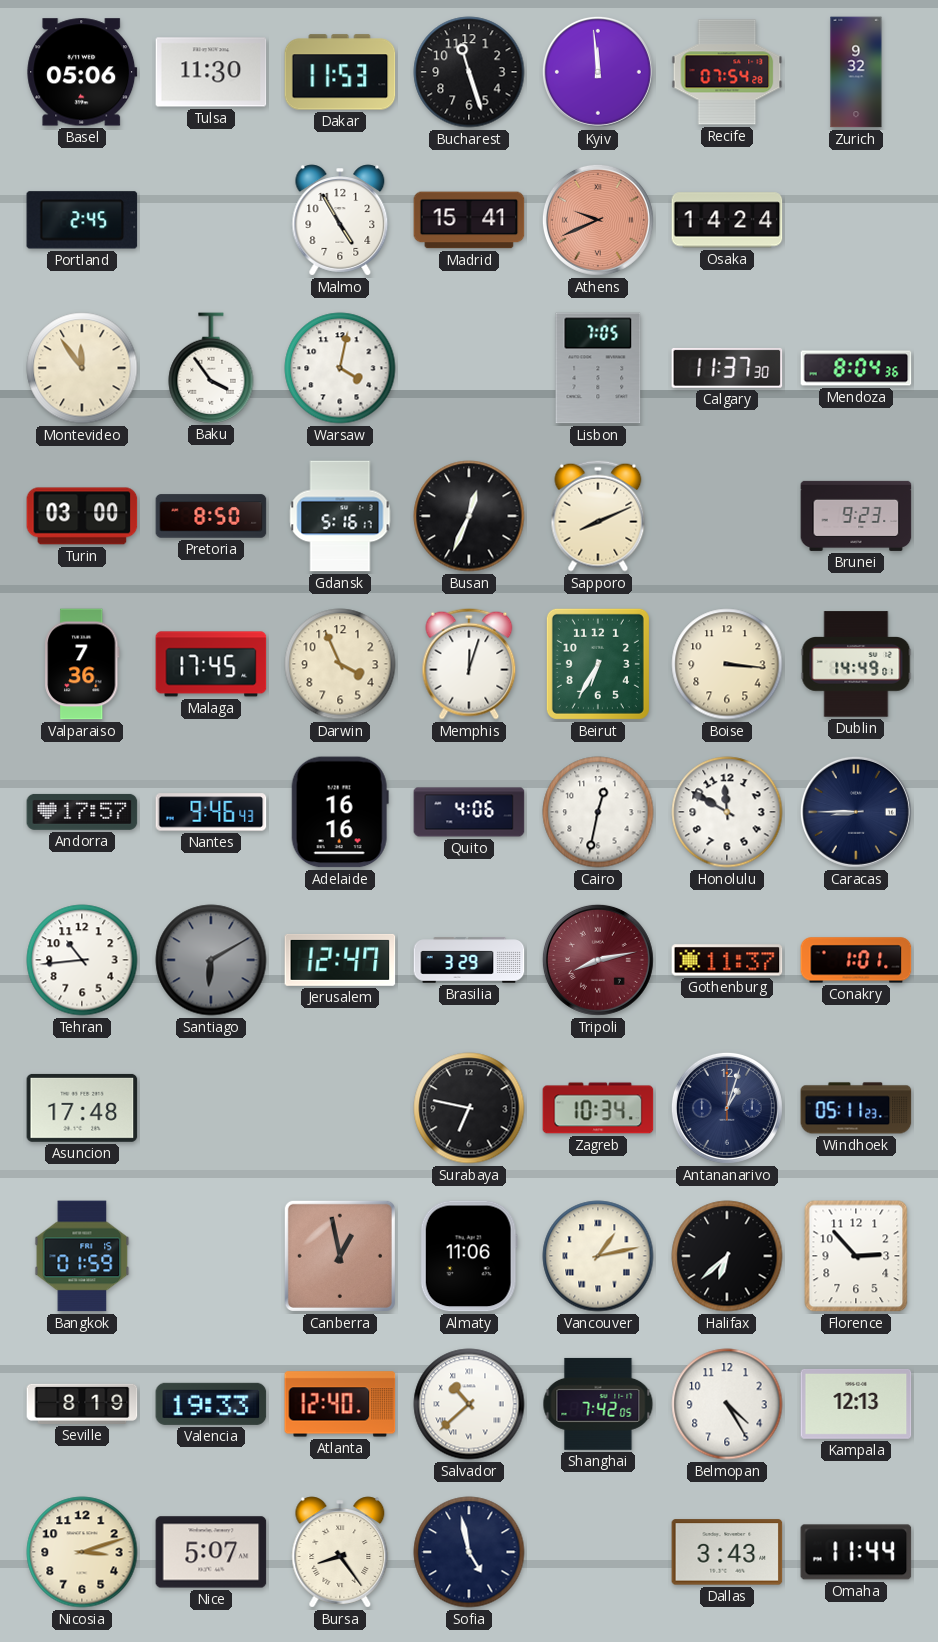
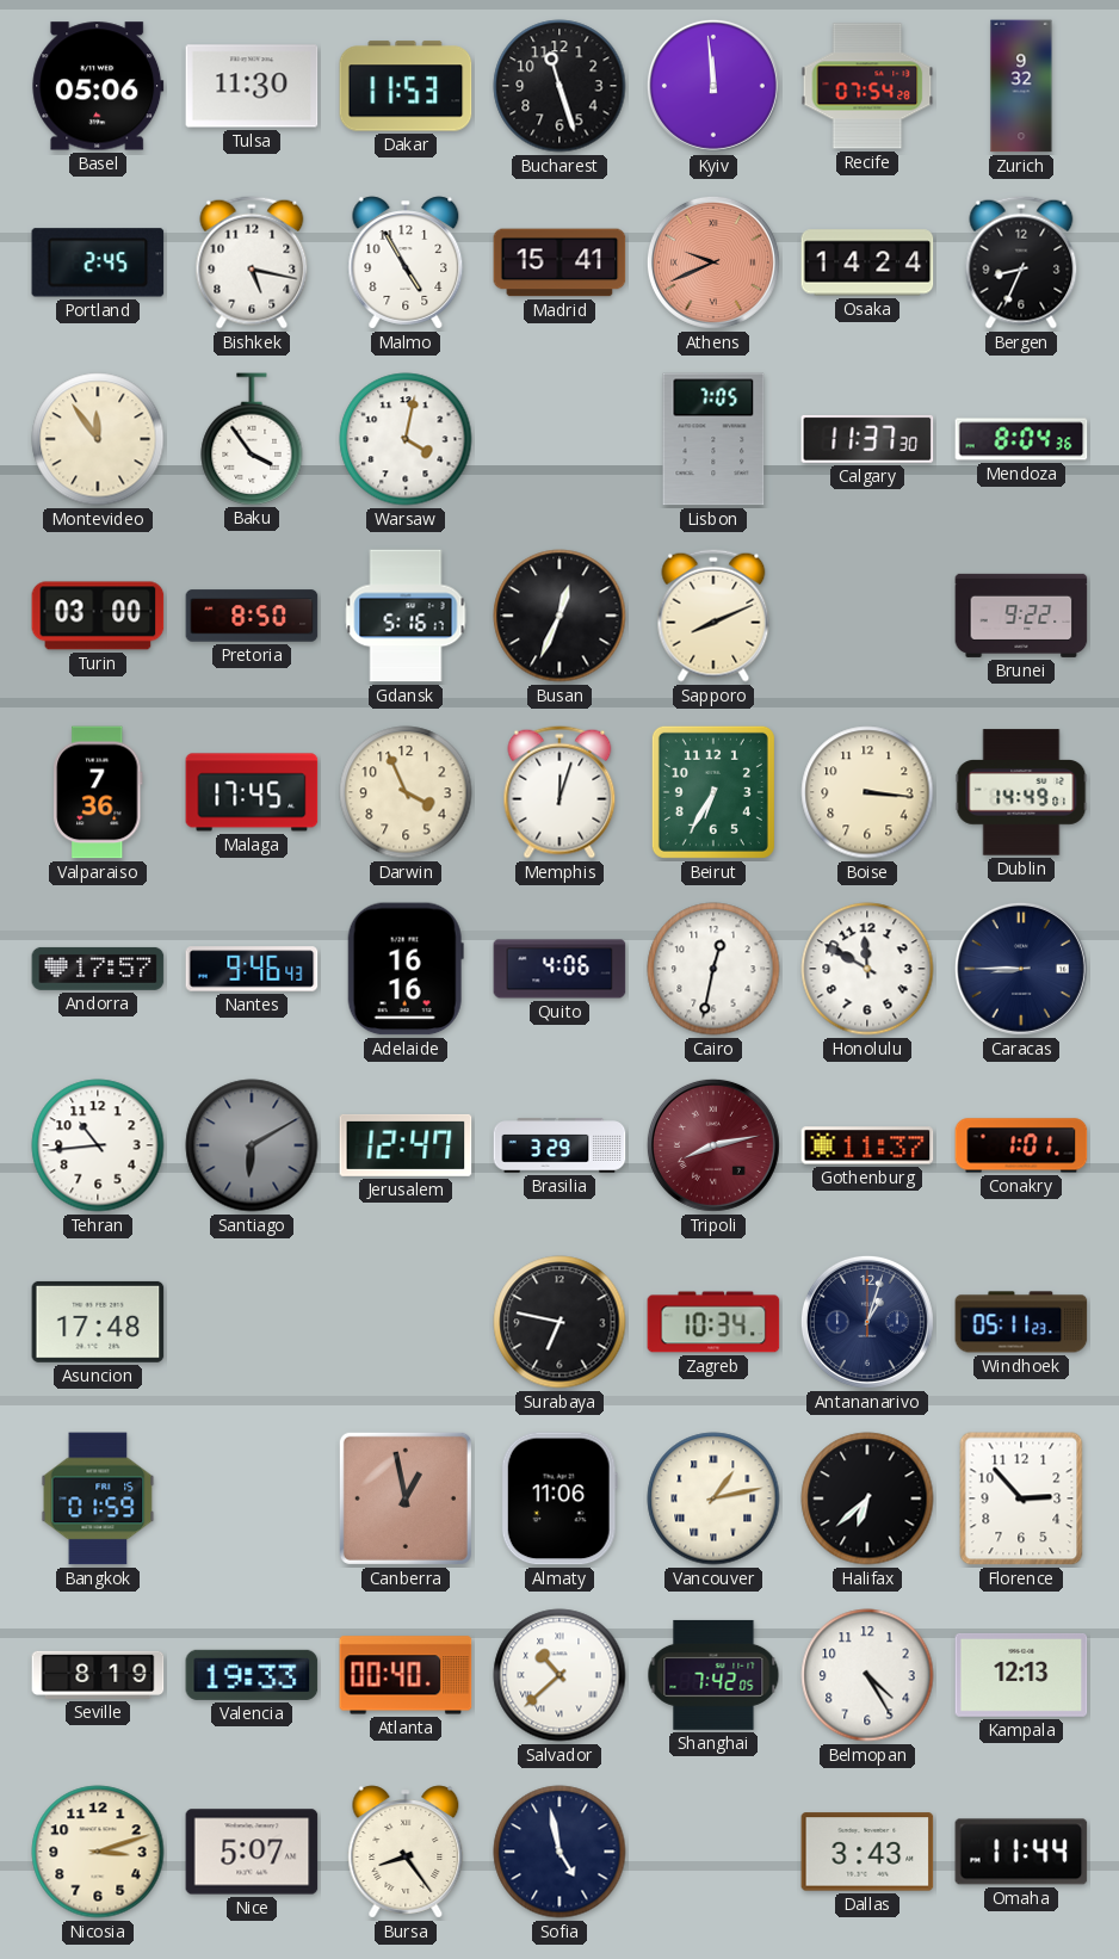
Bishkek: none -> 5:17 (252, 262)
Bergen: none -> 8:34 (1021, 262)
Brunei: 9:23 -> 9:22 (1021, 616)
Atlanta: 12:40 -> 00:40 (406, 1675)
